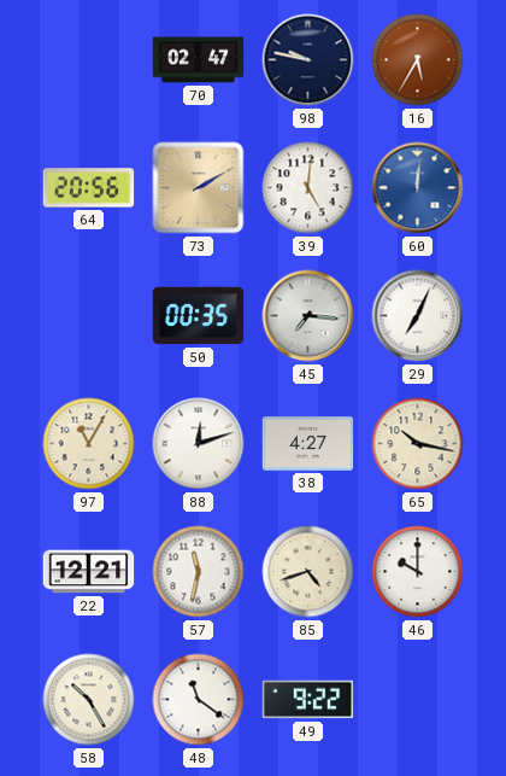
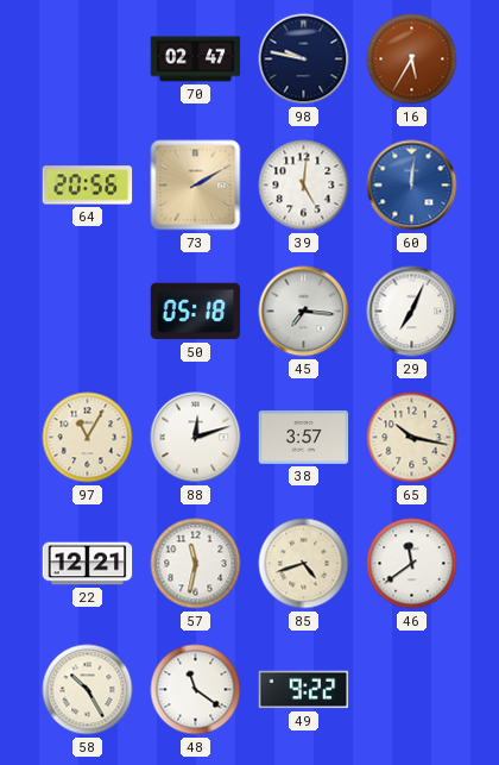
50: 00:35 -> 05:18 (196, 312)
38: 4:27 -> 3:57 (304, 438)
46: 10:00 -> 11:39 (412, 564)
